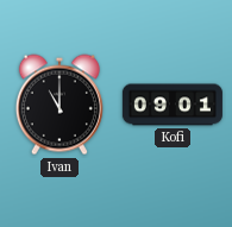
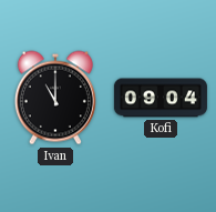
Kofi: 09:01 -> 09:04 (161, 98)
